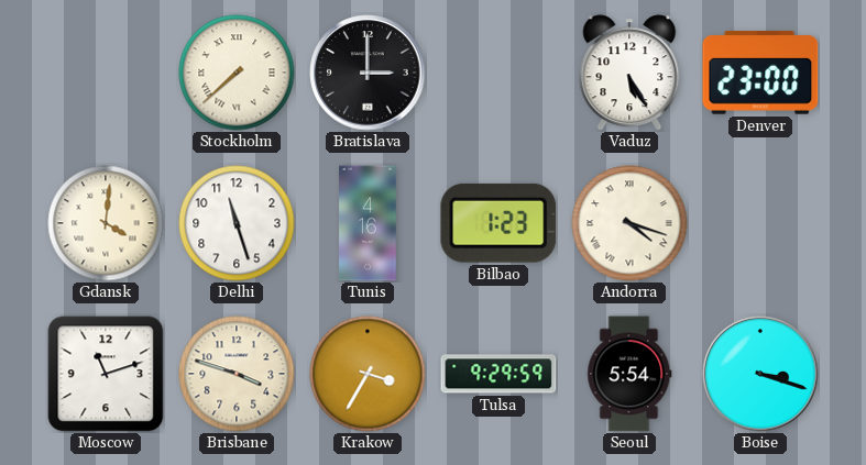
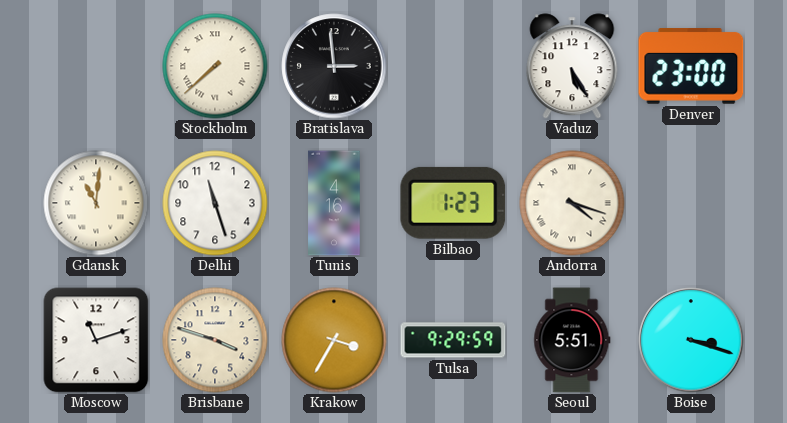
Bratislava: 3:00 -> 2:59 (334, 66)
Gdansk: 4:01 -> 11:01 (96, 203)
Seoul: 5:54 -> 5:51 (572, 340)
